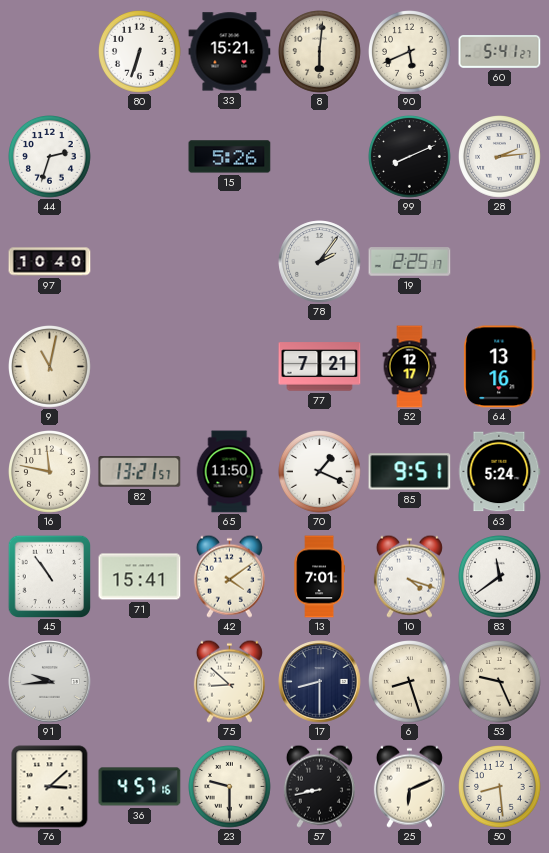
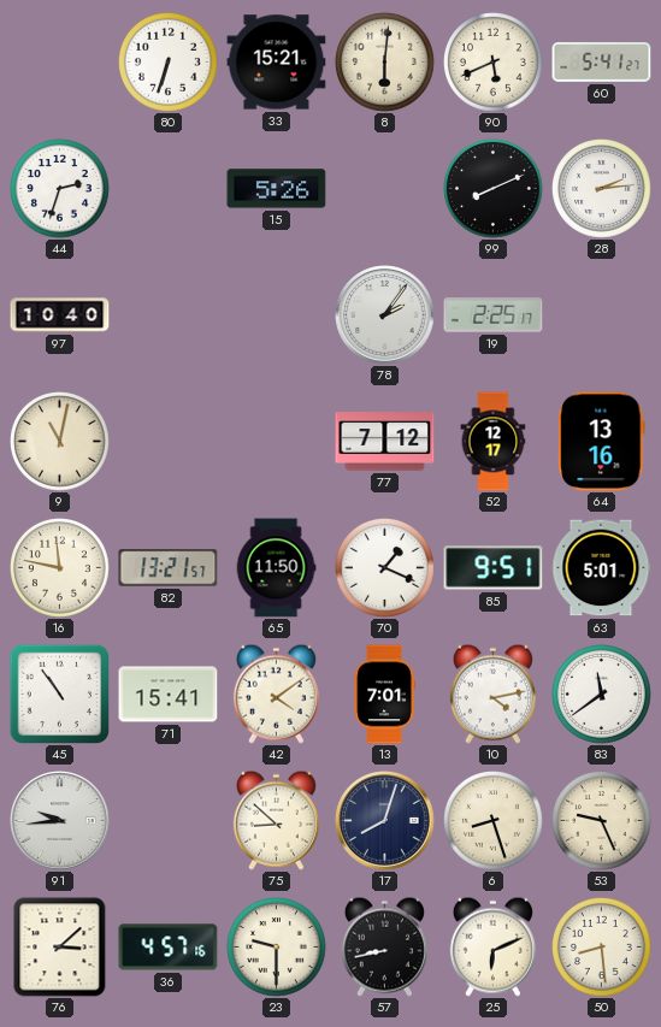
77: 7:21 -> 7:12 (385, 442)
63: 5:24 -> 5:01 (602, 568)
10: 4:18 -> 4:13 (492, 693)
17: 8:30 -> 8:03 (385, 821)
